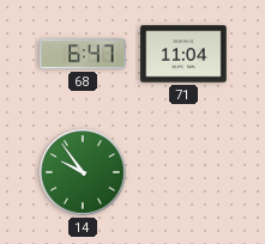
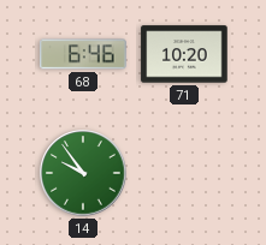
68: 6:47 -> 6:46 (83, 54)
71: 11:04 -> 10:20 (184, 54)
